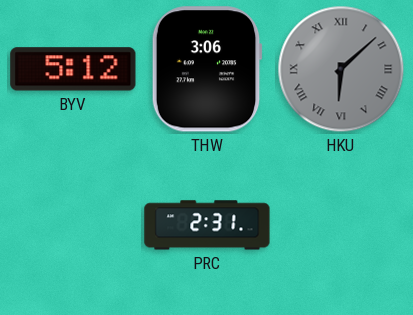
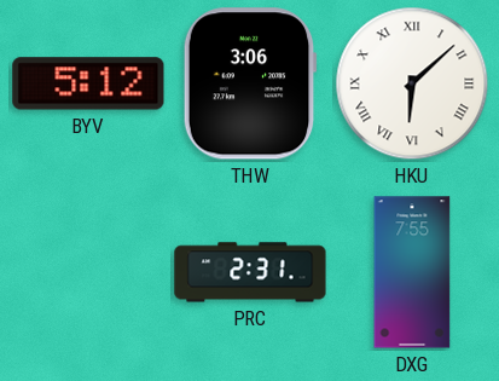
HKU dial: grey -> white (412, 83)
DXG: none -> 7:55 (412, 272)
